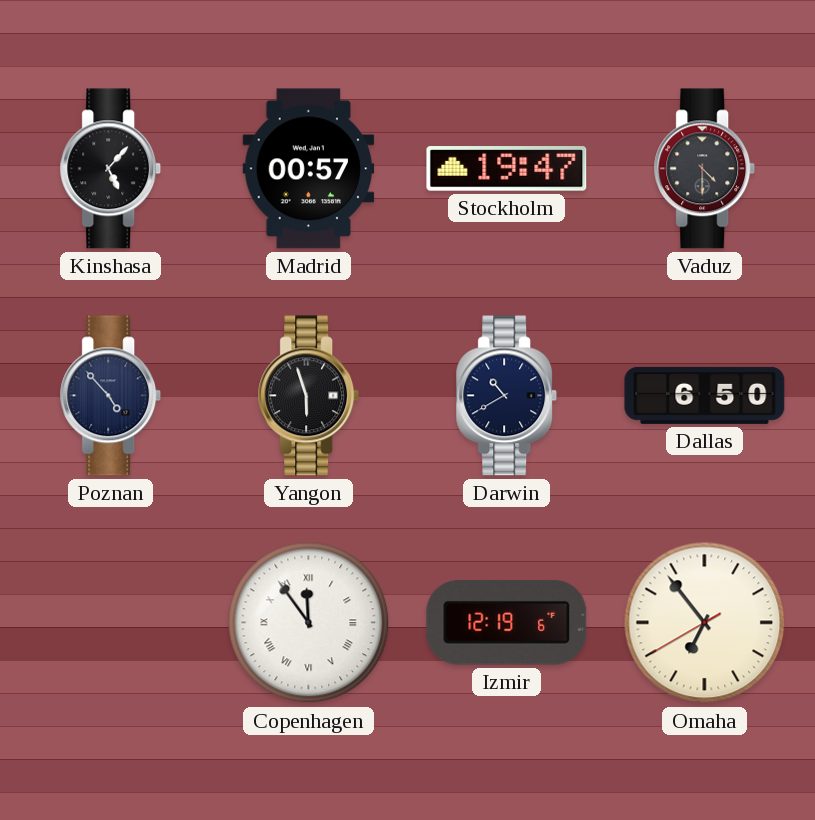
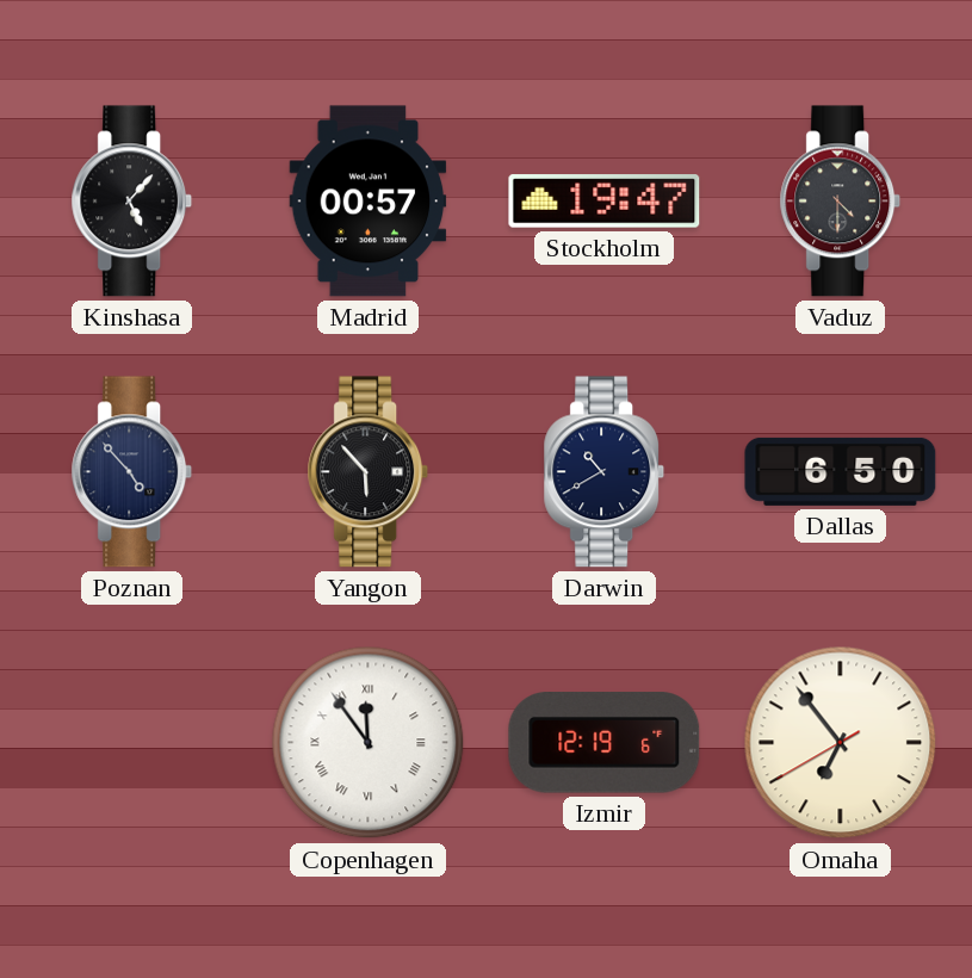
Yangon: 5:57 -> 5:53 (369, 472)
